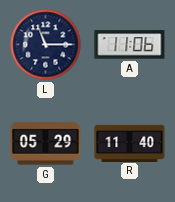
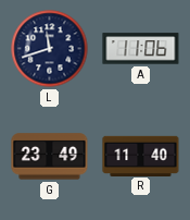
L: 11:15 -> 11:42 (50, 49)
G: 05:29 -> 23:49 (50, 157)
